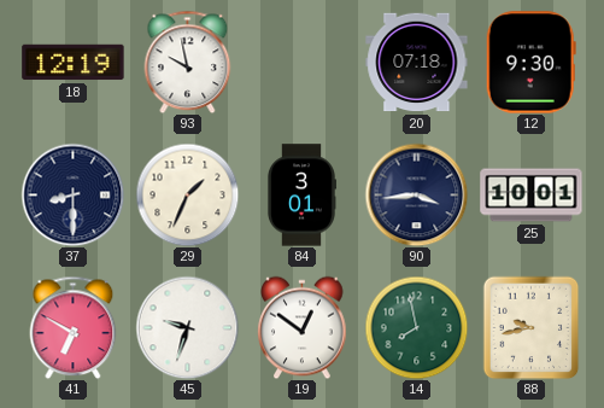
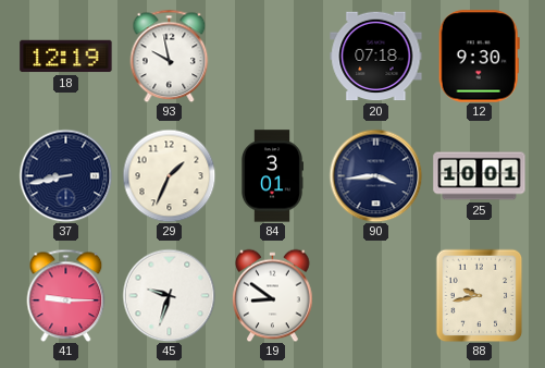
37: 8:30 -> 8:43 (65, 175)
41: 6:50 -> 9:15 (66, 295)
19: 12:51 -> 8:51 (273, 295)
14: 7:58 -> none (416, 327)
